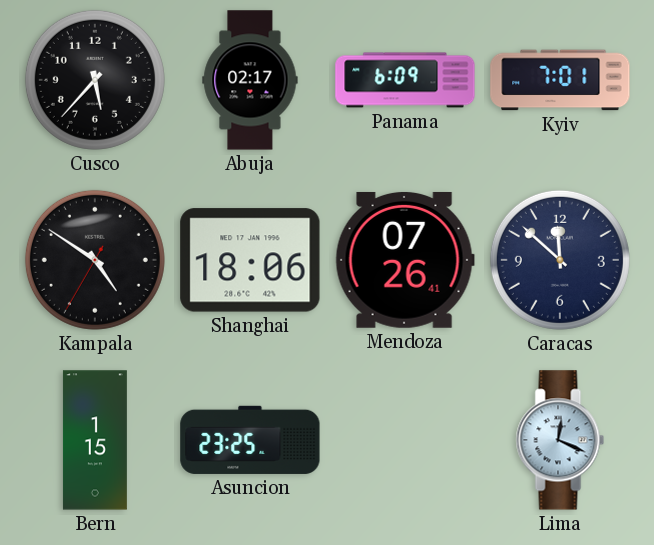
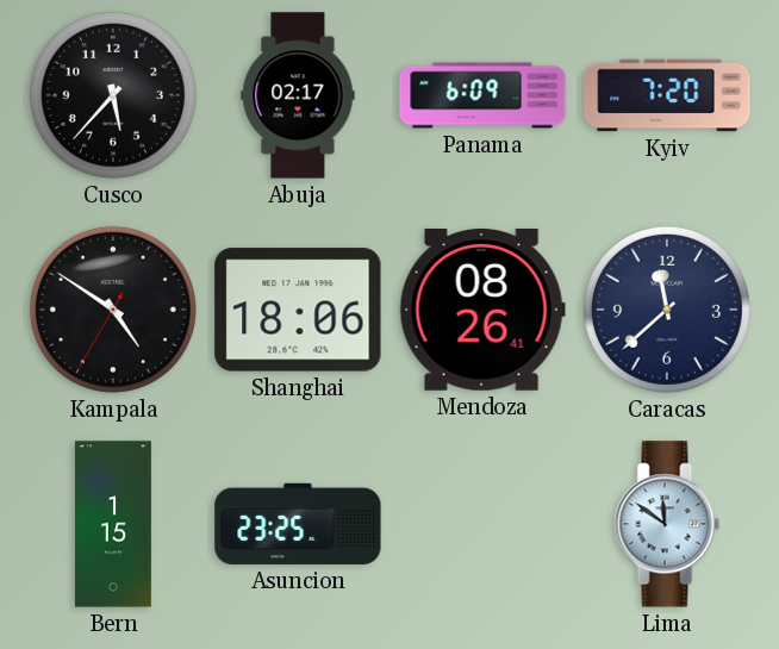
Kyiv: 7:01 -> 7:20 (667, 95)
Mendoza: 07:26 -> 08:26 (482, 310)
Caracas: 11:52 -> 11:38 (667, 310)
Lima: 12:19 -> 11:51 (667, 524)
